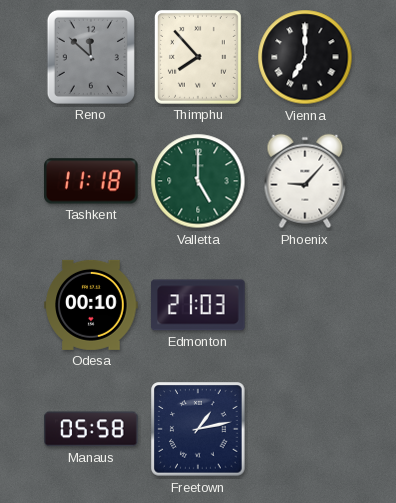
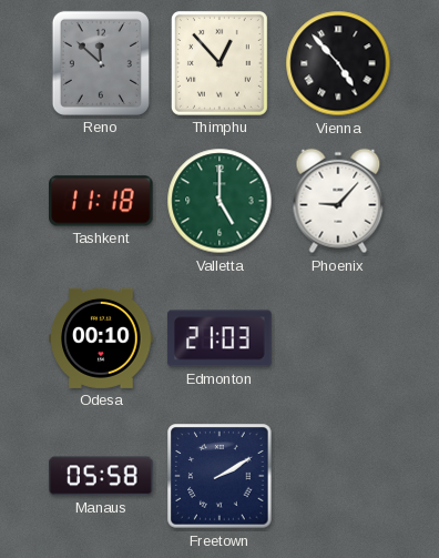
Thimphu: 7:53 -> 12:53 (219, 63)
Vienna: 7:00 -> 4:53 (338, 63)
Freetown: 1:13 -> 2:10 (219, 476)
